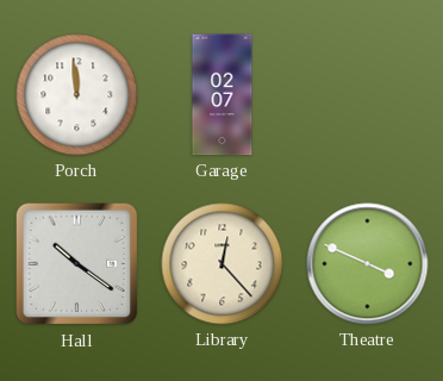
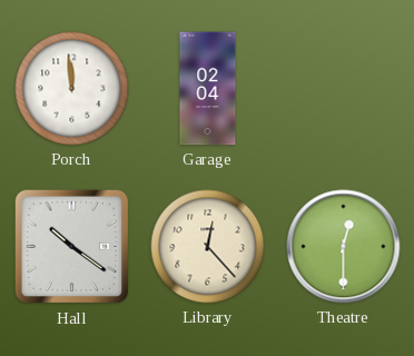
Garage: 02:07 -> 02:04 (208, 89)
Theatre: 3:49 -> 12:30 (344, 247)
